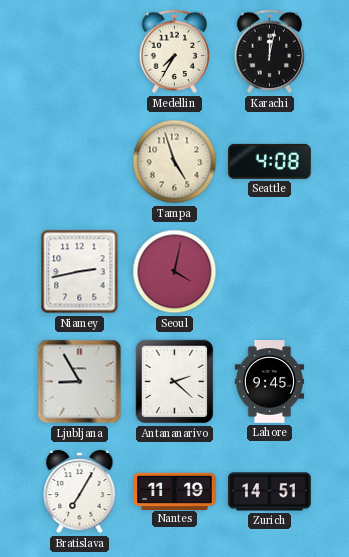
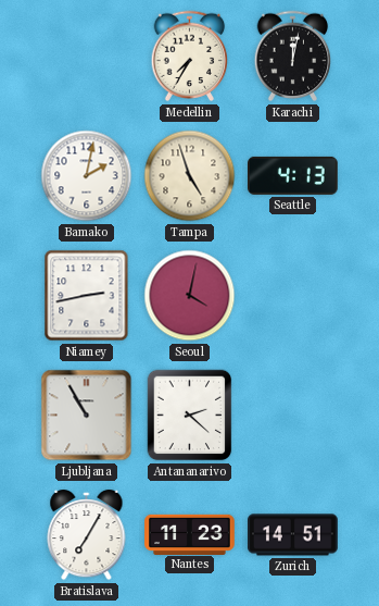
Bamako: none -> 2:02 (87, 176)
Seattle: 4:08 -> 4:13 (293, 175)
Ljubljana: 8:55 -> 10:55 (87, 416)
Lahore: 9:45 -> none (269, 382)
Nantes: 11:19 -> 11:23 (190, 534)
